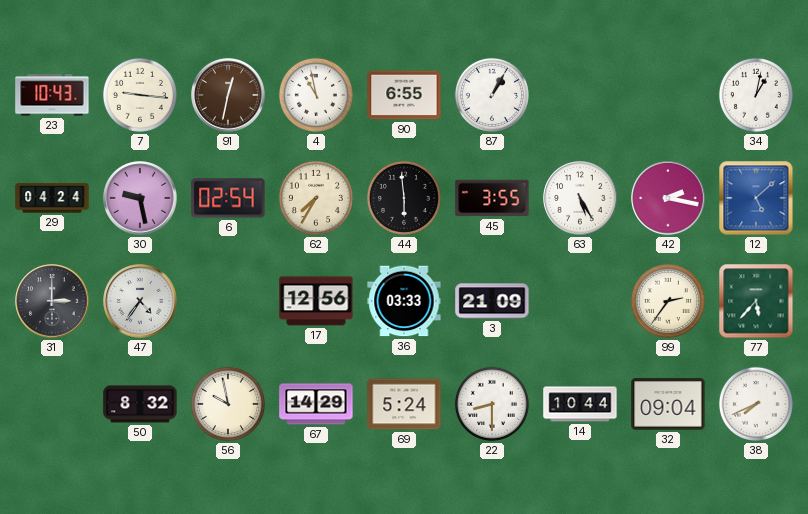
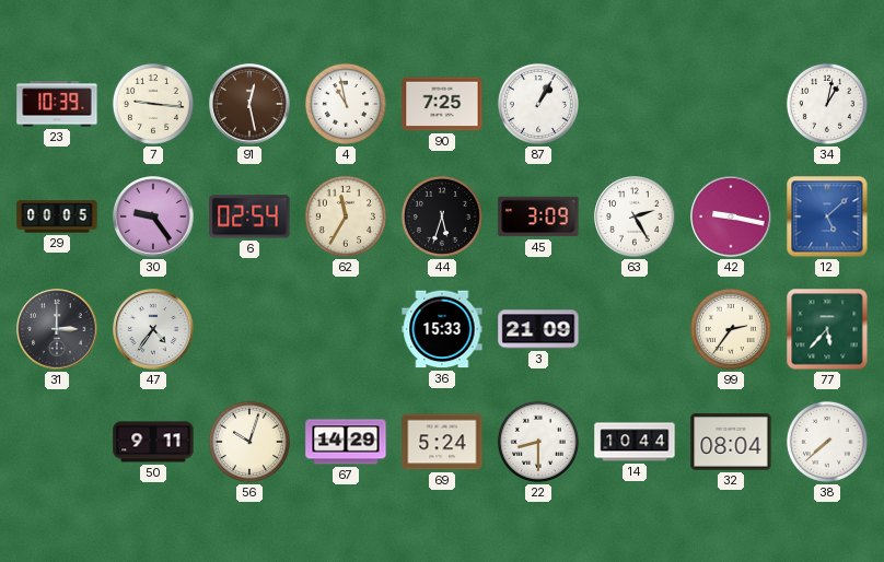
23: 10:43 -> 10:39 (57, 104)
91: 12:32 -> 12:28 (249, 104)
90: 6:55 -> 7:25 (442, 104)
29: 04:24 -> 00:05 (57, 216)
30: 9:28 -> 9:24 (153, 216)
62: 7:35 -> 11:35 (346, 216)
44: 5:59 -> 5:33 (442, 216)
45: 3:55 -> 3:09 (538, 216)
63: 5:25 -> 2:25 (635, 216)
42: 2:17 -> 9:17 (731, 216)
17: 12:56 -> none (316, 301)
36: 03:33 -> 15:33 (442, 329)
50: 8:32 -> 9:11 (153, 442)
56: 9:58 -> 10:03 (249, 442)
32: 09:04 -> 08:04 (731, 442)
38: 7:41 -> 7:38 (827, 442)
